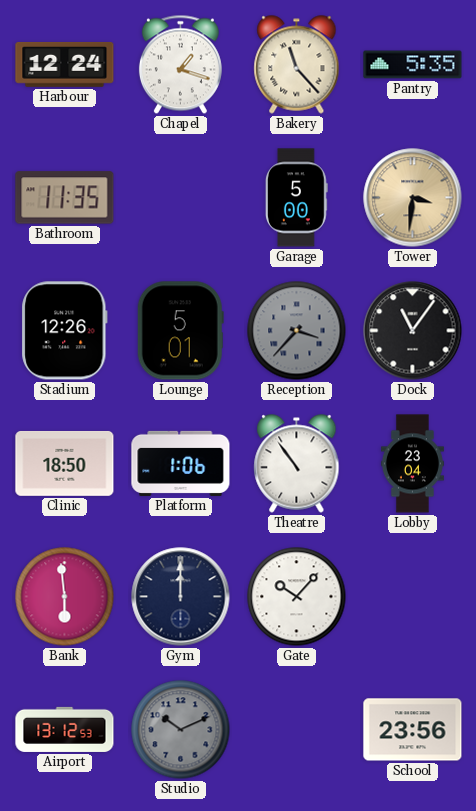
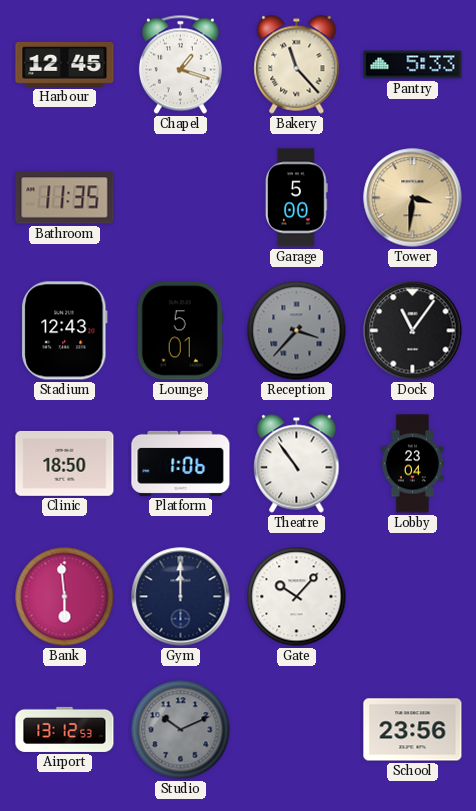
Harbour: 12:24 -> 12:45 (65, 65)
Pantry: 5:35 -> 5:33 (413, 65)
Stadium: 12:26 -> 12:43 (65, 331)
